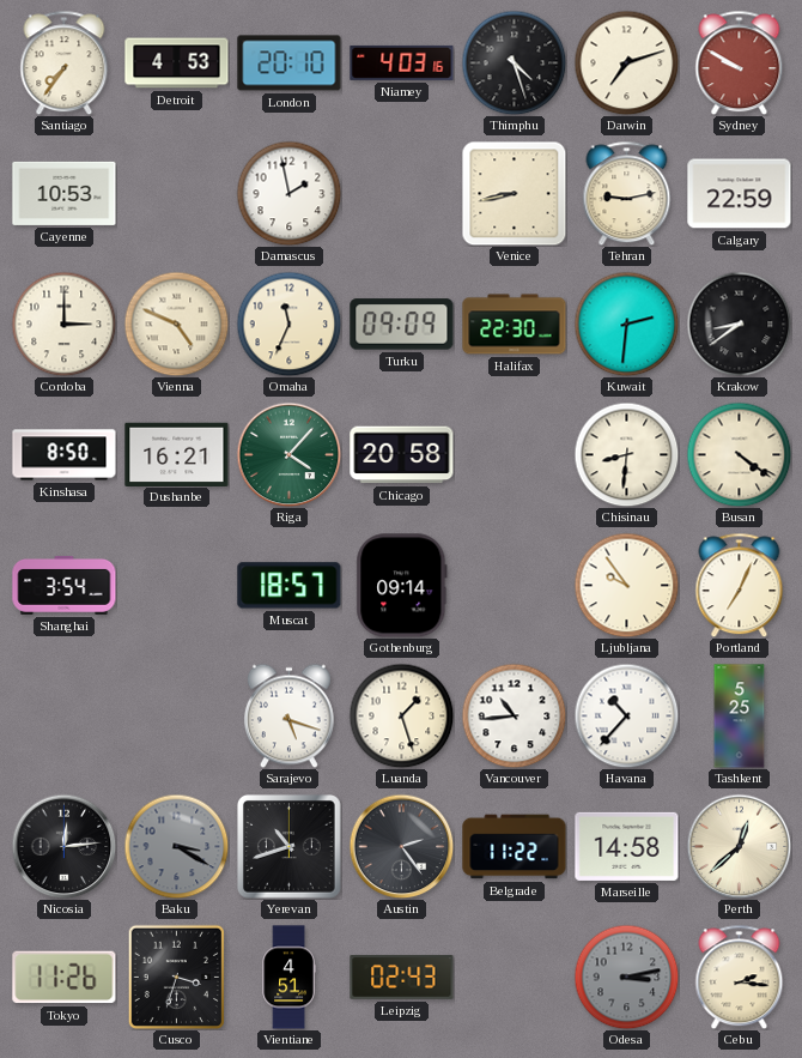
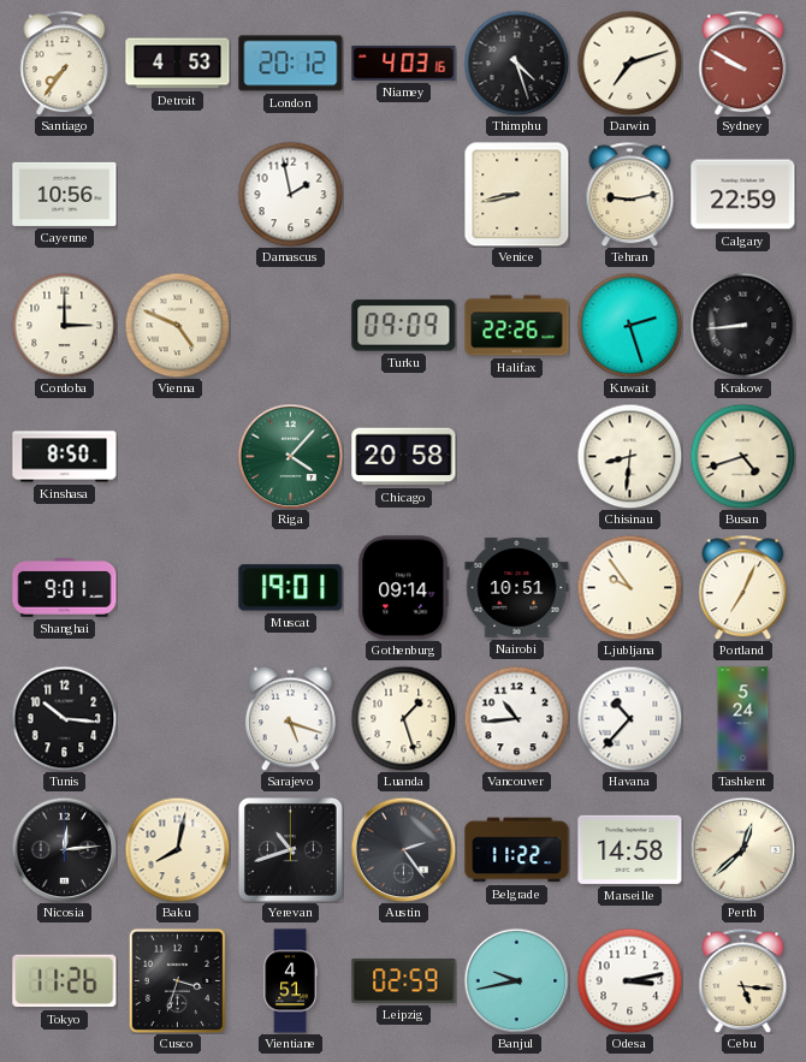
London: 20:10 -> 20:12 (291, 64)
Cayenne: 10:53 -> 10:56 (65, 194)
Omaha: 11:34 -> none (288, 324)
Halifax: 22:30 -> 22:26 (517, 326)
Kuwait: 2:31 -> 2:27 (629, 325)
Krakow: 8:39 -> 8:44 (742, 325)
Dushanbe: 16:21 -> none (177, 454)
Busan: 4:21 -> 4:42 (742, 456)
Shanghai: 3:54 -> 9:01 (65, 587)
Muscat: 18:57 -> 19:01 (291, 588)
Nairobi: none -> 10:51 (517, 587)
Tunis: none -> 10:16 (64, 718)
Tashkent: 5:25 -> 5:24 (743, 719)
Baku: 3:20 -> 8:02 (177, 849)
Baku dial: grey -> cream (177, 849)
Leipzig: 02:43 -> 02:59 (404, 981)
Banjul: none -> 9:43 (516, 980)
Odesa dial: grey -> white (629, 980)
Cebu: 2:16 -> 5:16 (743, 980)
